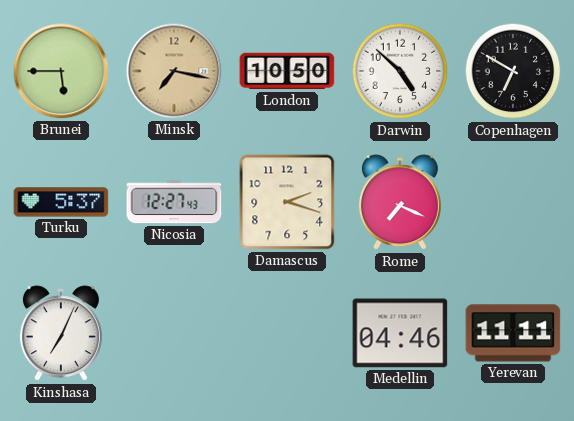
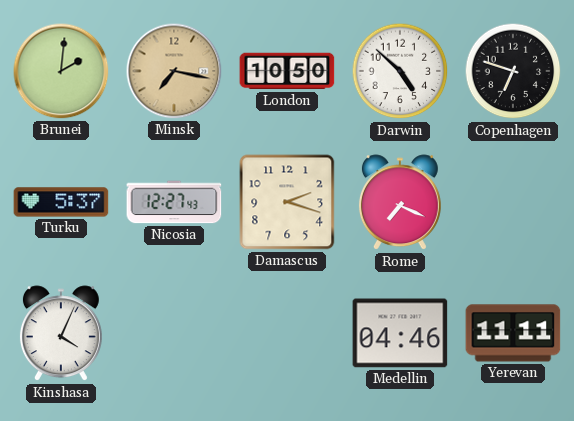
Brunei: 5:45 -> 2:01 (61, 71)
Copenhagen: 6:50 -> 6:48 (513, 71)
Kinshasa: 7:04 -> 4:04 (61, 334)
